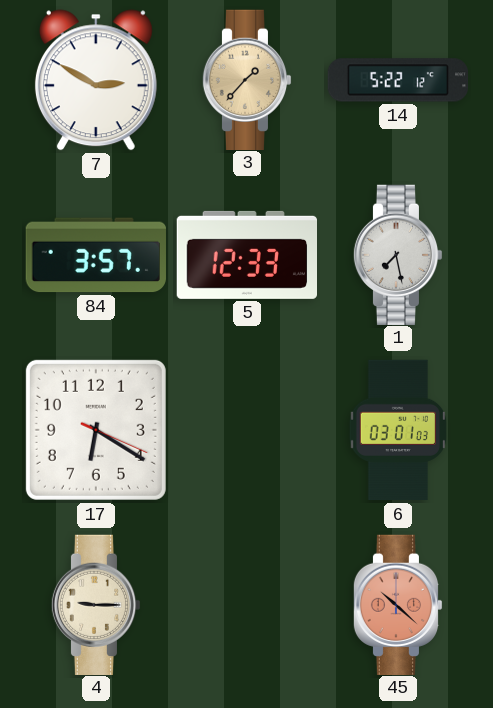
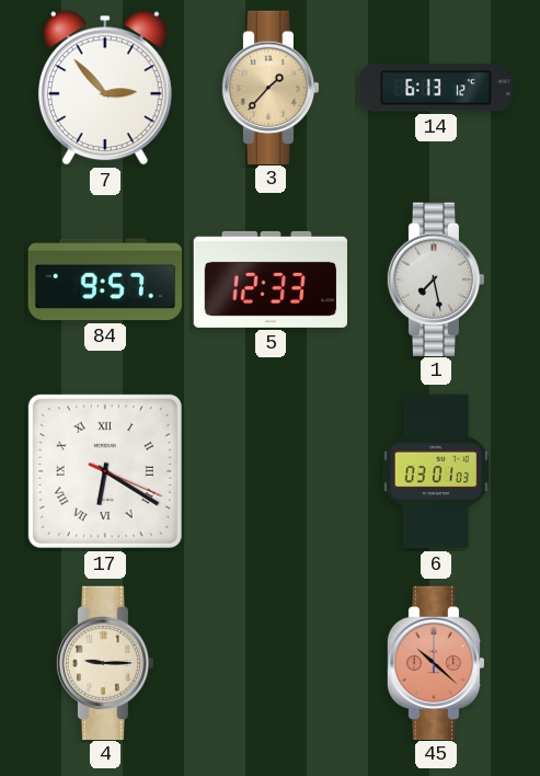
7: 2:50 -> 2:53 (105, 88)
14: 5:22 -> 6:13 (436, 88)
84: 3:57 -> 9:57 (105, 279)
17 numerals: Arabic -> Roman (105, 471)
